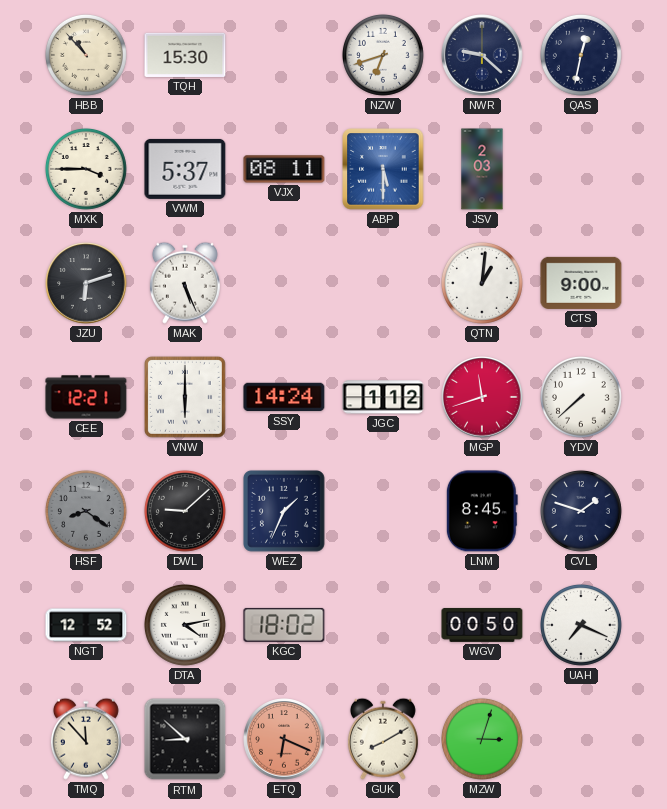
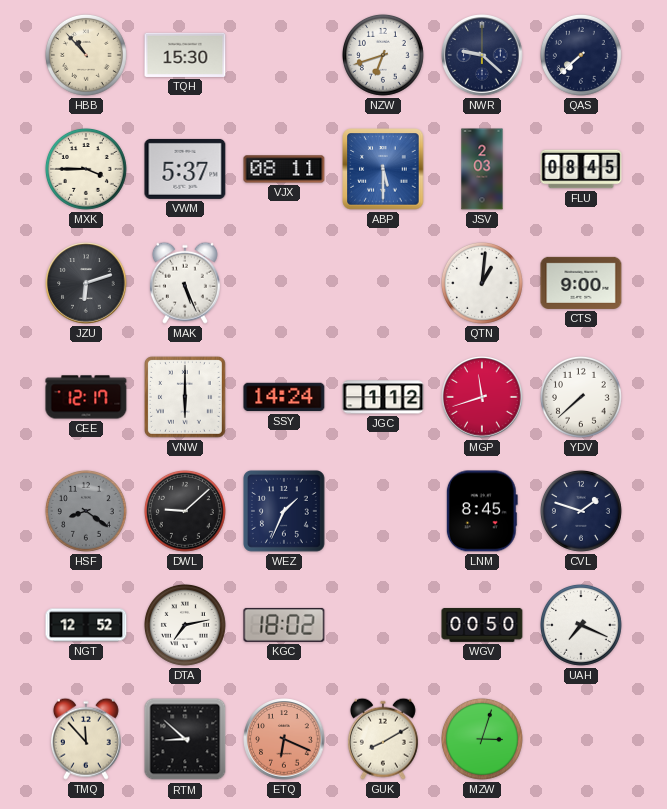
QAS: 12:32 -> 7:38 (581, 55)
FLU: none -> 08:45 (581, 169)
CEE: 12:21 -> 12:17 (86, 397)
DTA: 4:13 -> 7:13 (185, 625)
